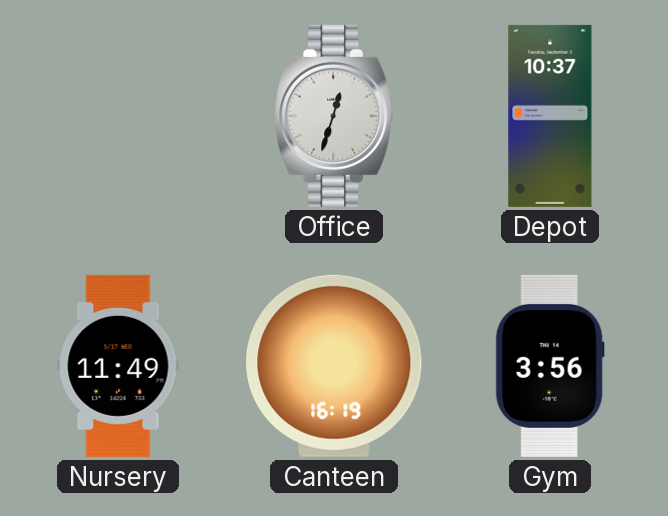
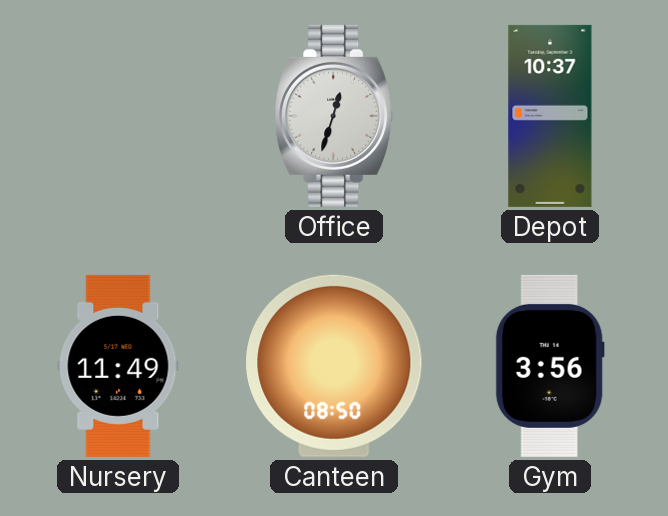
Canteen: 16:19 -> 08:50 (334, 366)
